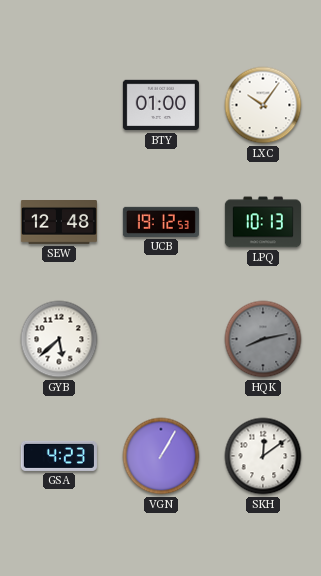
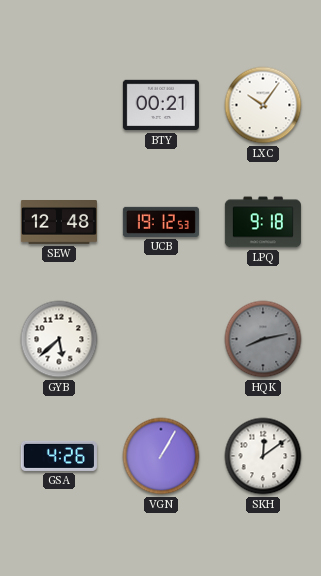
BTY: 01:00 -> 00:21 (161, 105)
LPQ: 10:13 -> 9:18 (263, 222)
GSA: 4:23 -> 4:26 (59, 456)
